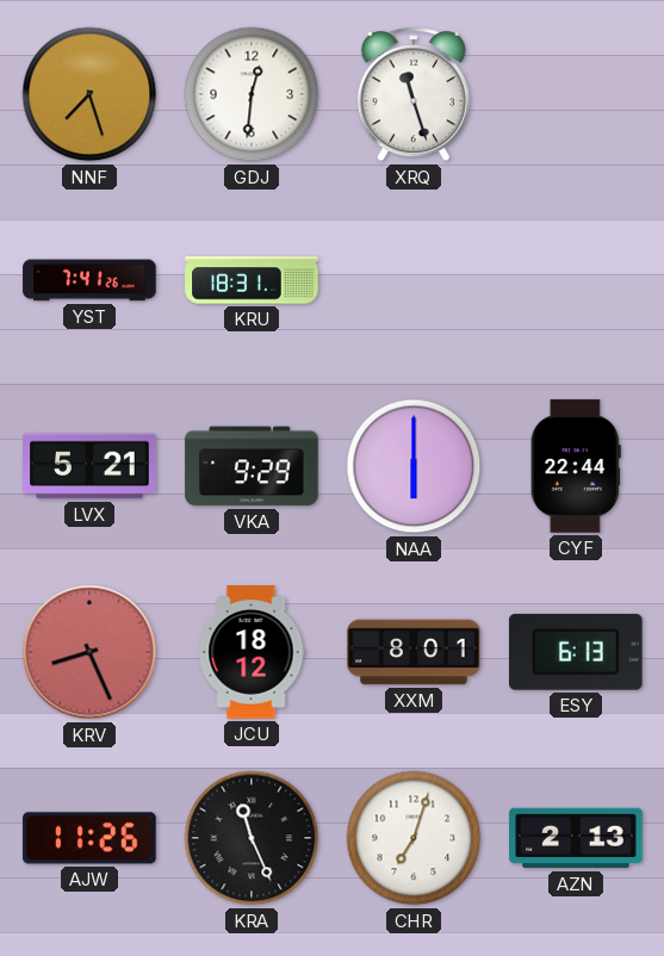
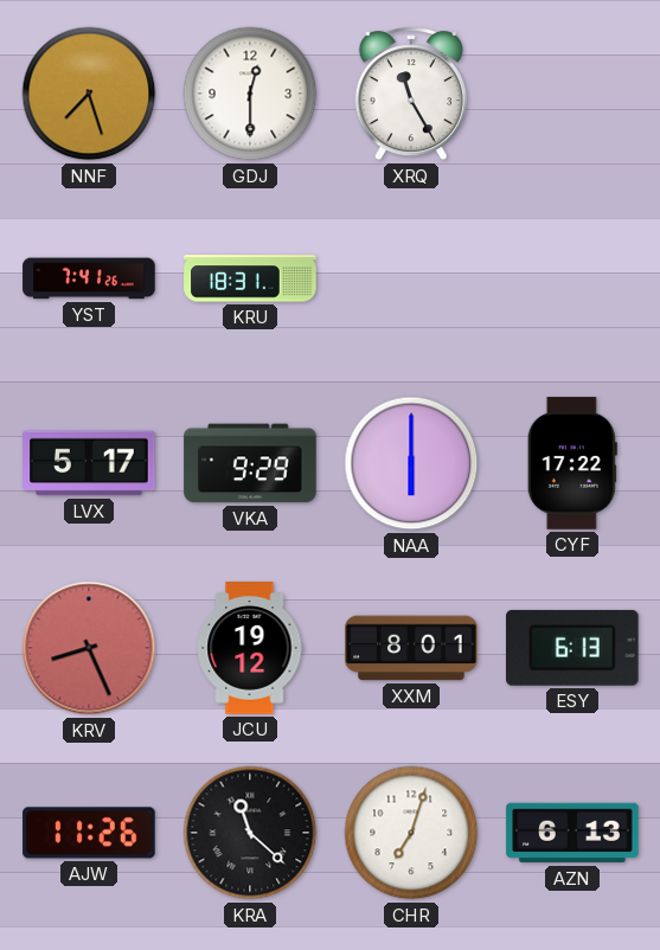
GDJ: 12:31 -> 12:30 (250, 94)
XRQ: 11:27 -> 11:25 (411, 95)
LVX: 5:21 -> 5:17 (89, 463)
CYF: 22:44 -> 17:22 (572, 463)
JCU: 18:12 -> 19:12 (250, 648)
KRA: 11:26 -> 11:22 (250, 833)
AZN: 2:13 -> 6:13 (572, 833)
